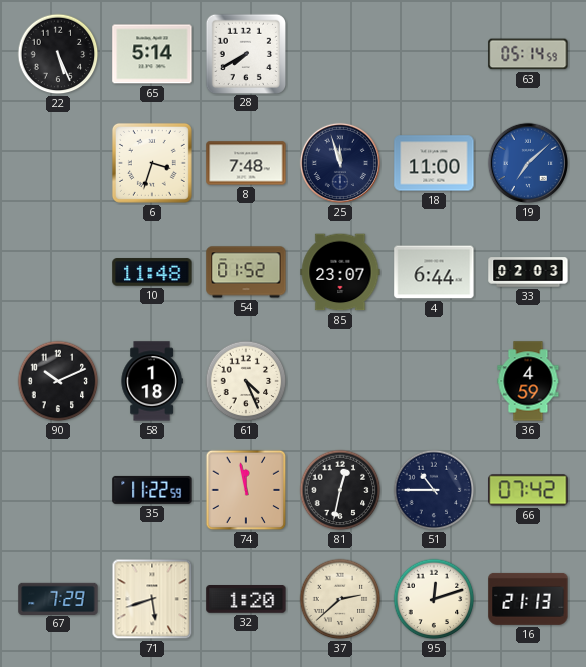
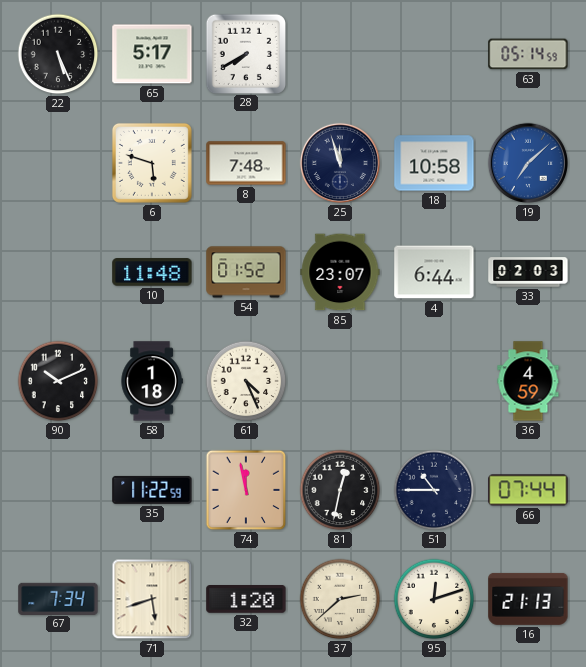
65: 5:14 -> 5:17 (152, 54)
6: 3:33 -> 5:48 (152, 163)
18: 11:00 -> 10:58 (434, 163)
66: 07:42 -> 07:44 (528, 490)
67: 7:29 -> 7:34 (58, 598)
